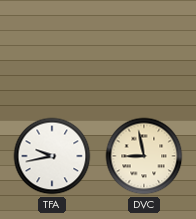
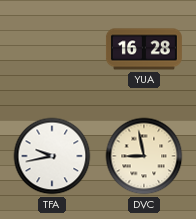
YUA: none -> 16:28 (144, 49)
